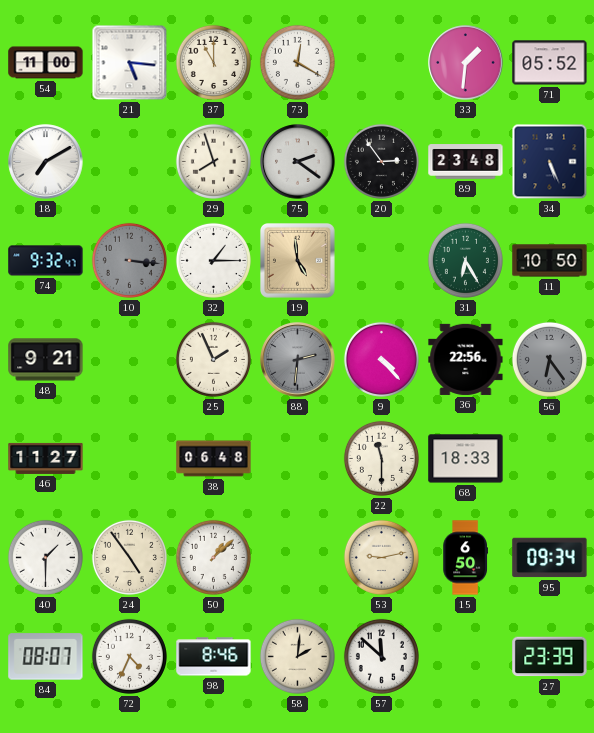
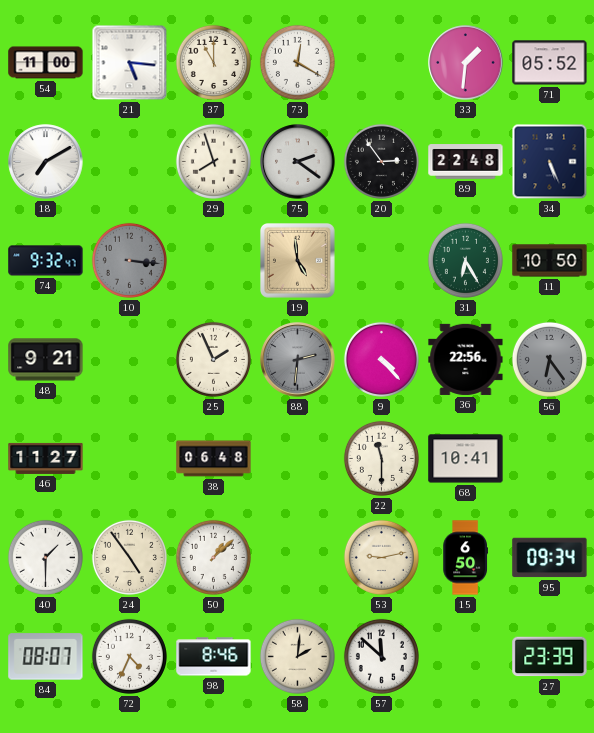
89: 23:48 -> 22:48 (466, 162)
32: 1:15 -> none (213, 260)
68: 18:33 -> 10:41 (466, 459)
